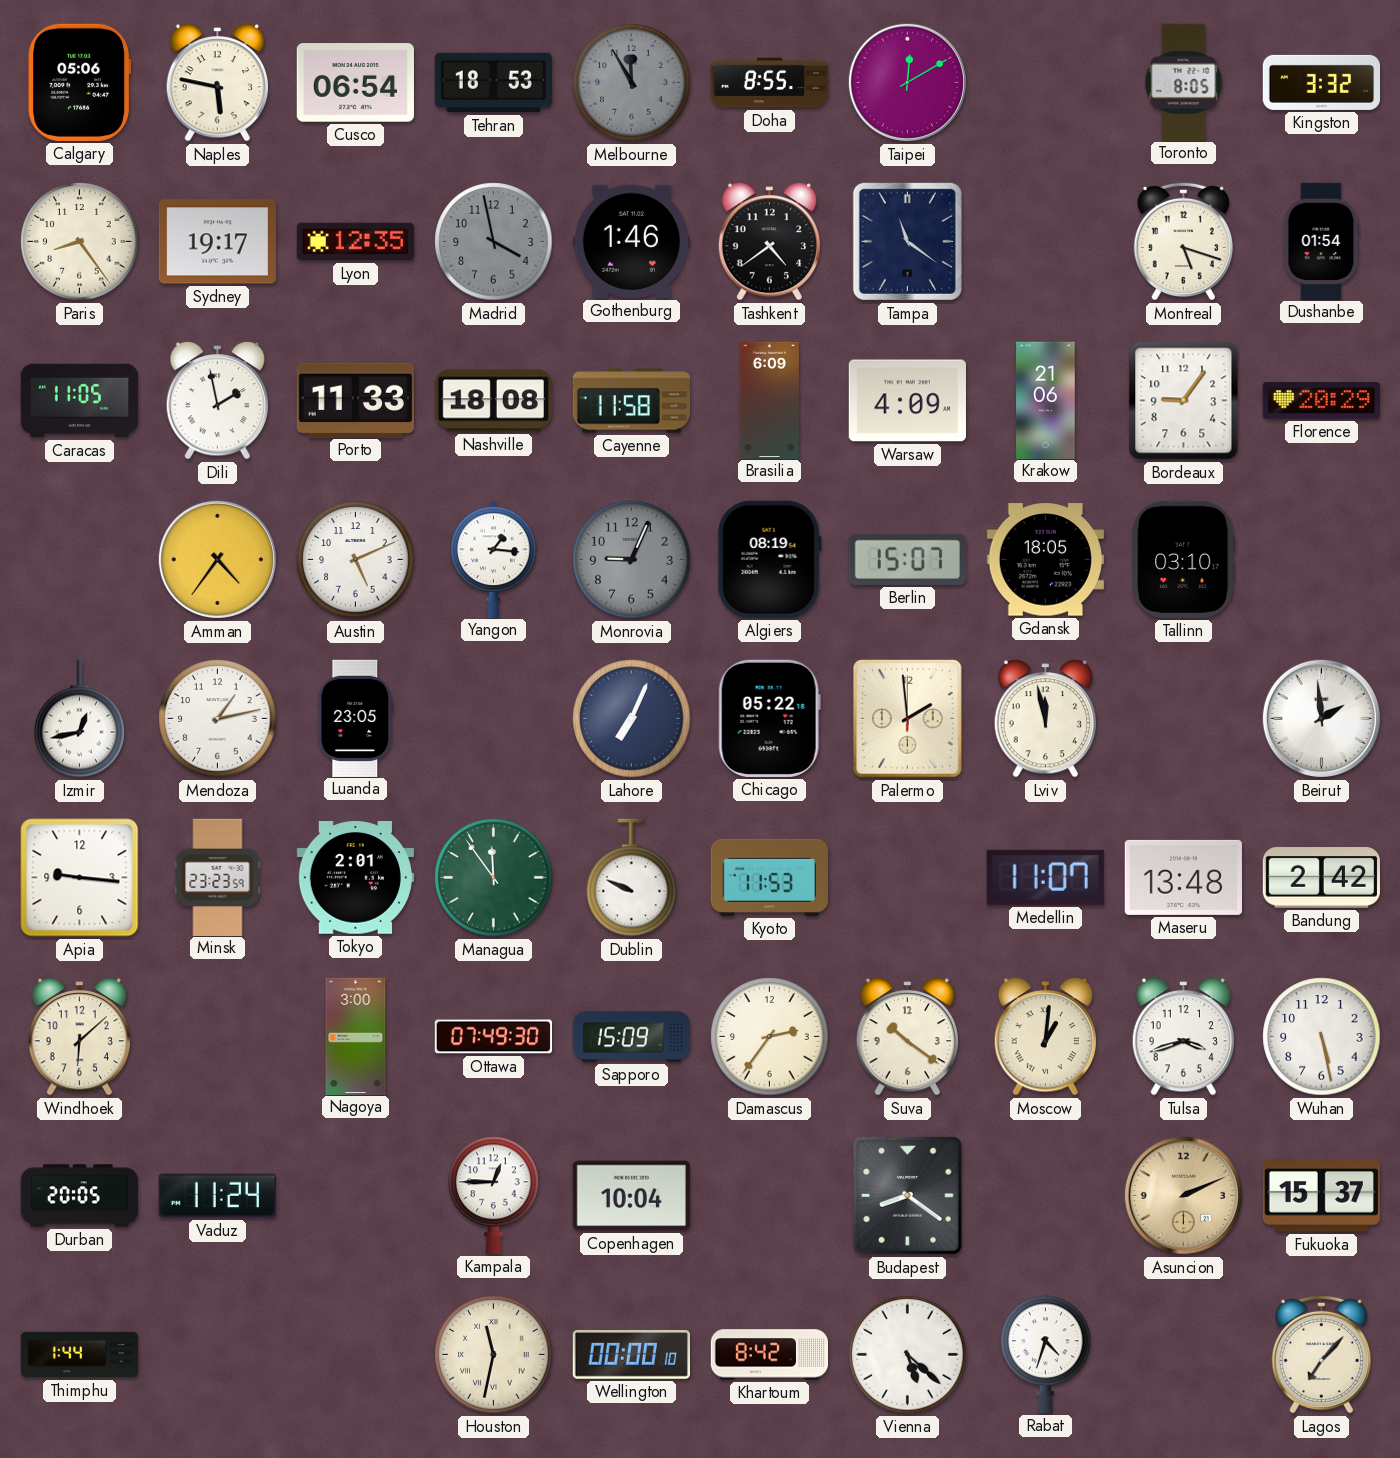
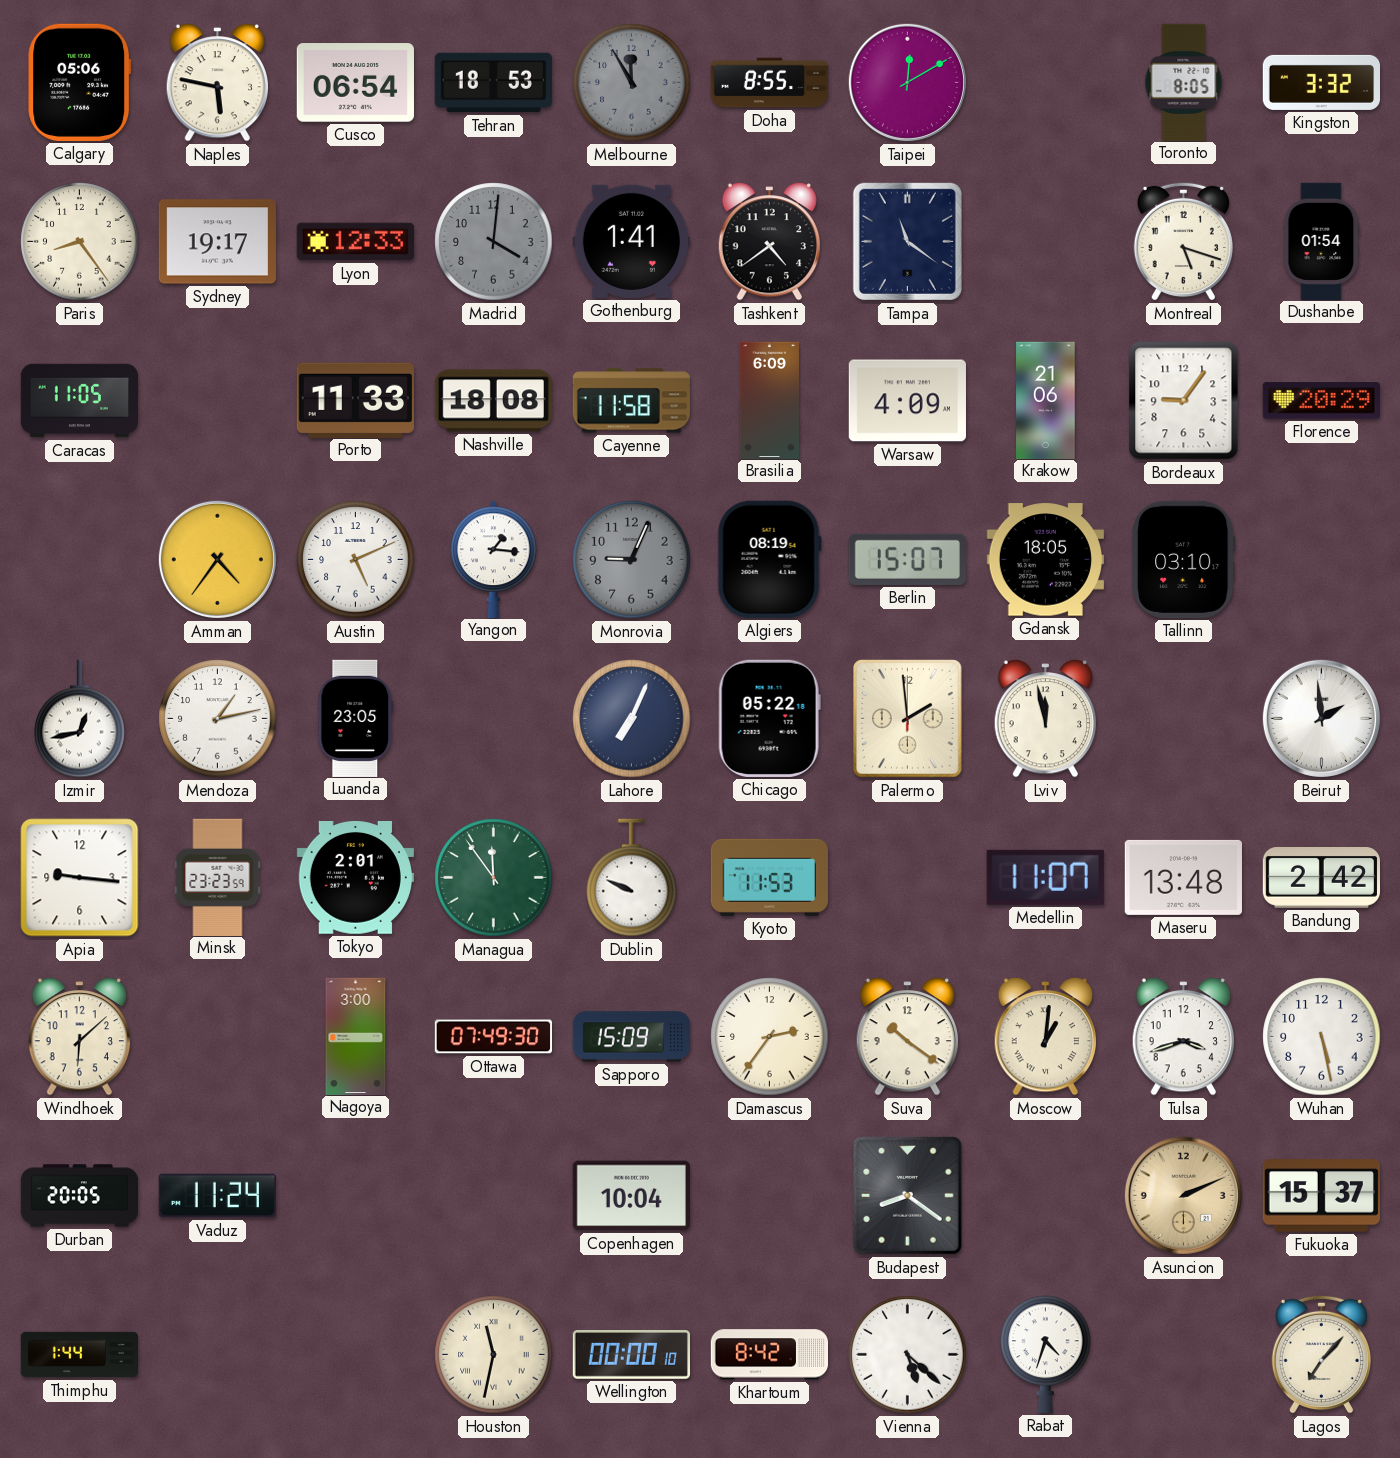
Lyon: 12:35 -> 12:33 (355, 242)
Madrid: 3:58 -> 4:01 (494, 242)
Gothenburg: 1:46 -> 1:41 (631, 241)
Dili: 1:58 -> none (218, 401)
Kampala: 12:45 -> none (494, 1195)
